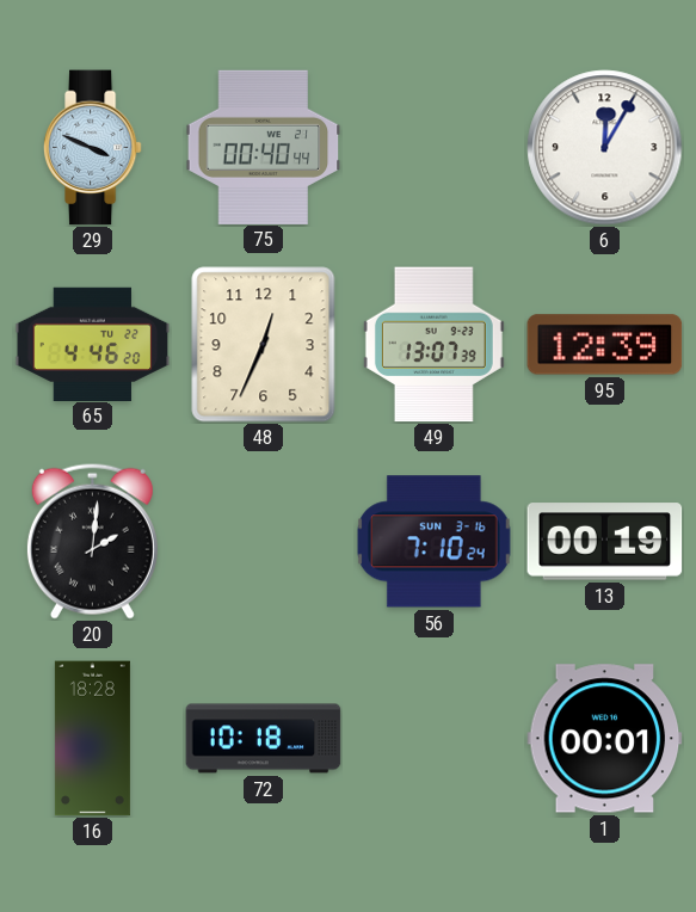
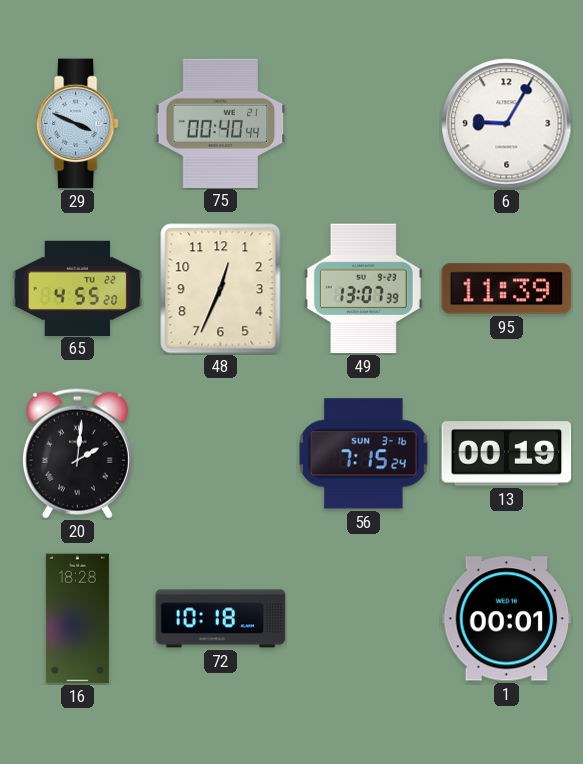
6: 12:05 -> 9:05 (507, 124)
65: 4:46 -> 4:55 (78, 288)
95: 12:39 -> 11:39 (507, 289)
56: 7:10 -> 7:15 (363, 454)
